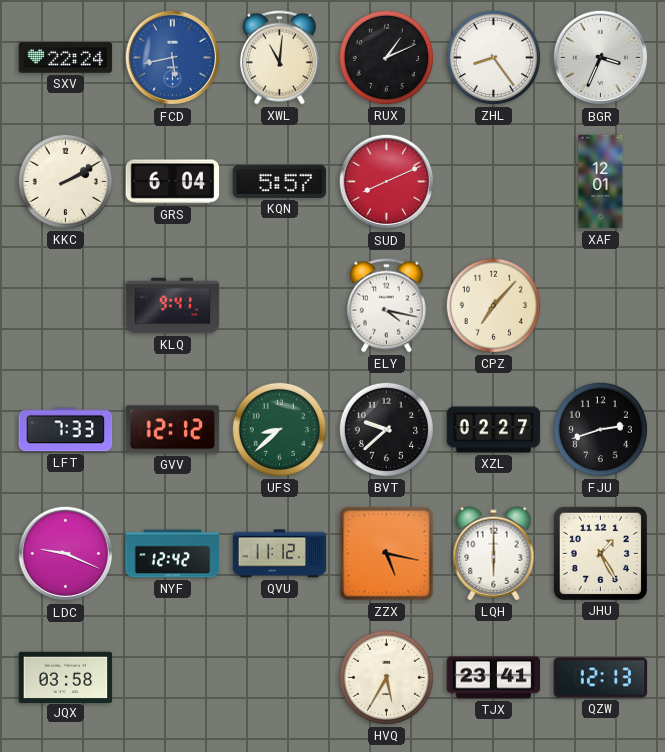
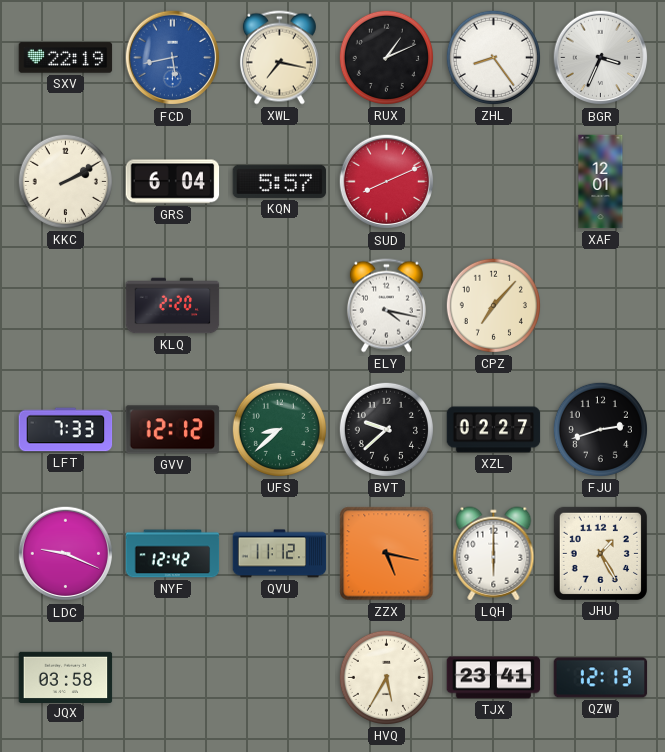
SXV: 22:24 -> 22:19 (66, 58)
XWL: 11:01 -> 7:17 (279, 58)
KLQ: 9:41 -> 2:20 (173, 306)
